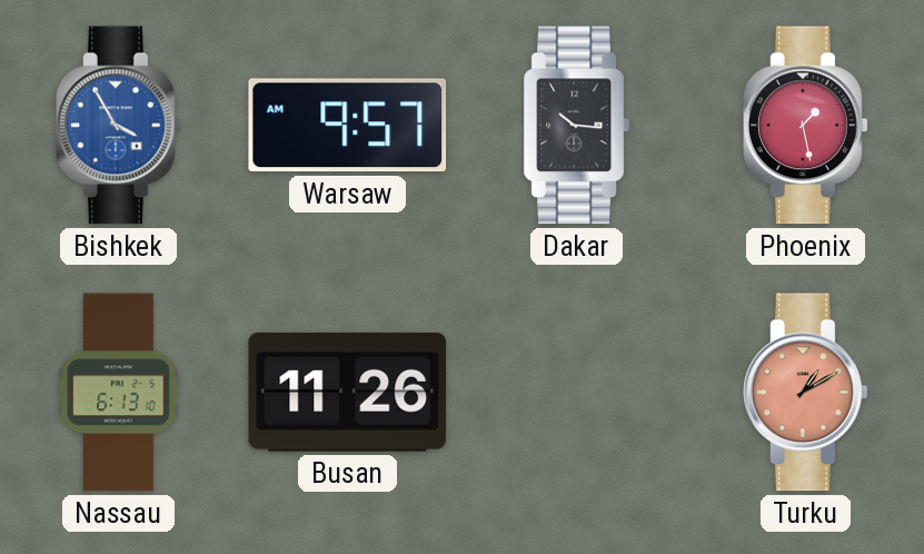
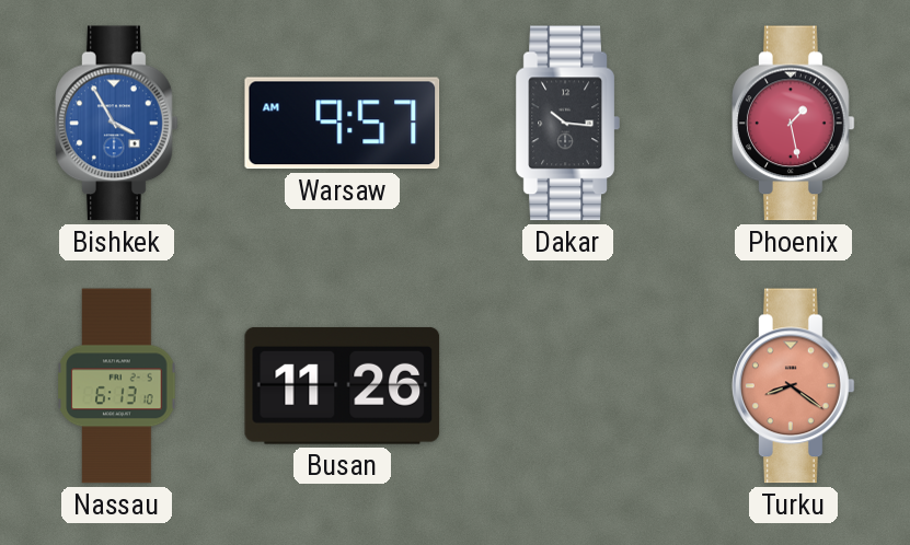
Turku: 1:10 -> 8:21 (794, 386)
